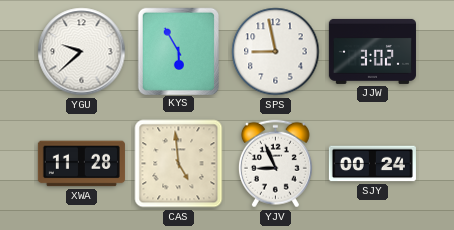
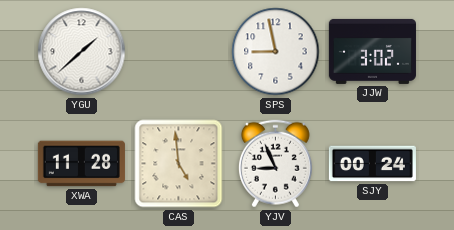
YGU: 9:38 -> 1:38 (82, 52)
KYS: 5:55 -> none (178, 51)
